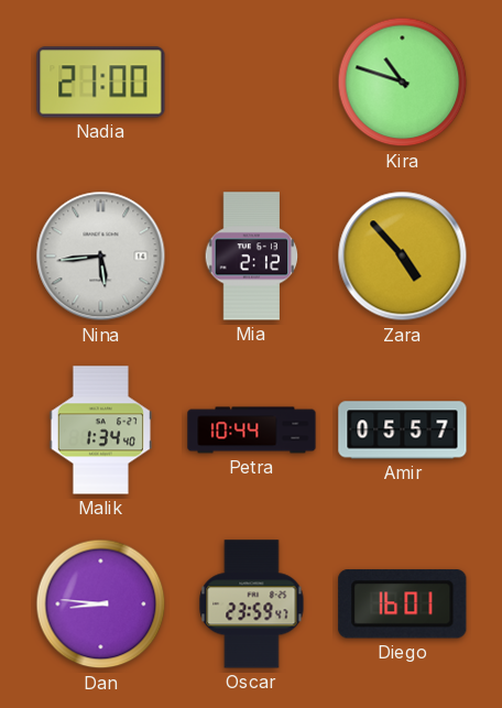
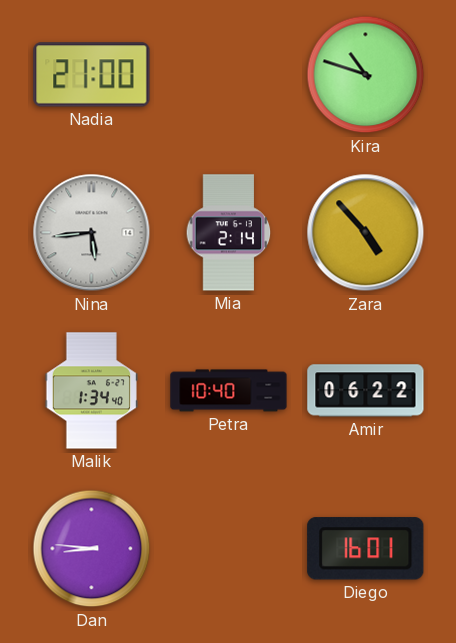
Mia: 2:12 -> 2:14 (229, 233)
Petra: 10:44 -> 10:40 (229, 391)
Amir: 05:57 -> 06:22 (366, 391)
Oscar: 23:59 -> none (252, 604)
